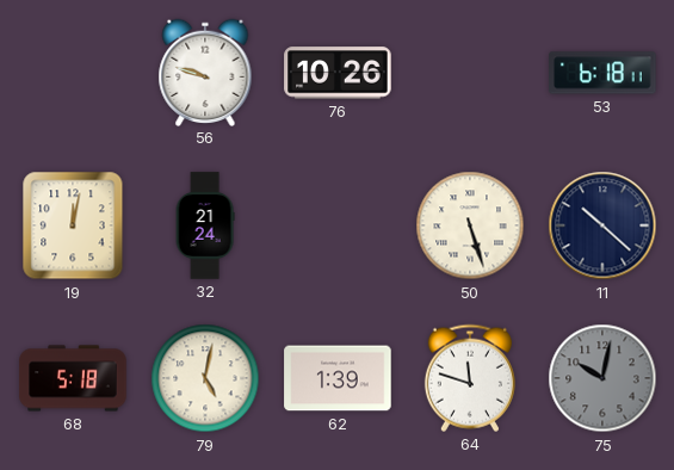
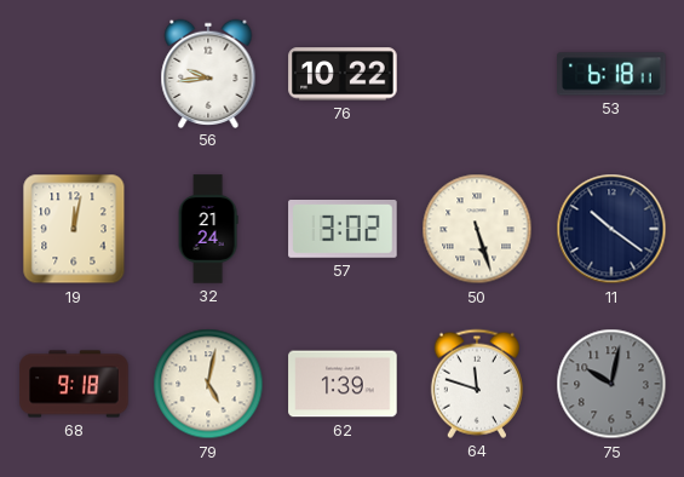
56: 9:48 -> 9:44 (208, 73)
76: 10:26 -> 10:22 (343, 74)
57: none -> 3:02 (343, 230)
11: 10:22 -> 10:21 (611, 229)
68: 5:18 -> 9:18 (74, 384)
